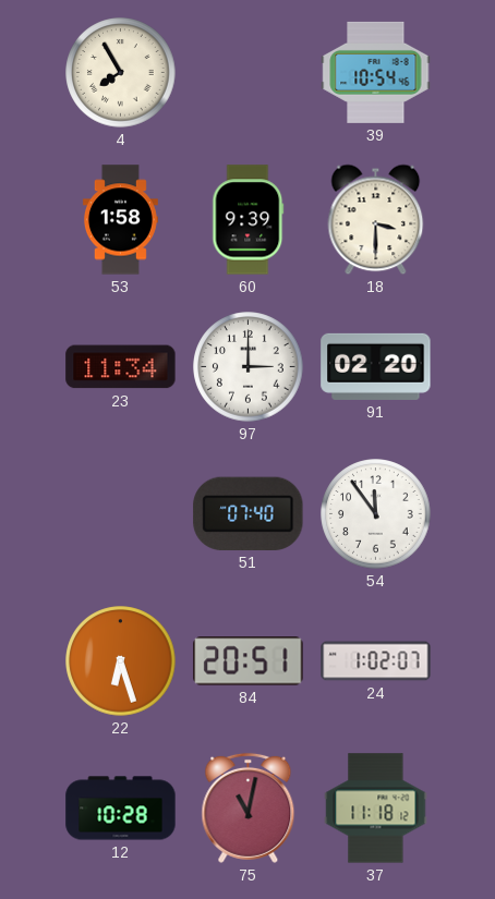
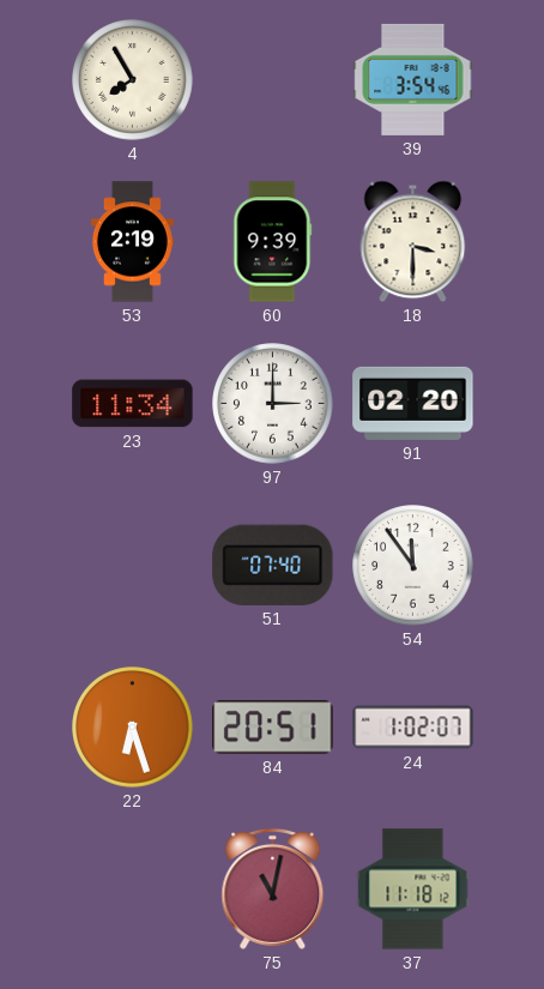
39: 10:54 -> 3:54 (413, 79)
53: 1:58 -> 2:19 (132, 242)
12: 10:28 -> none (121, 809)
